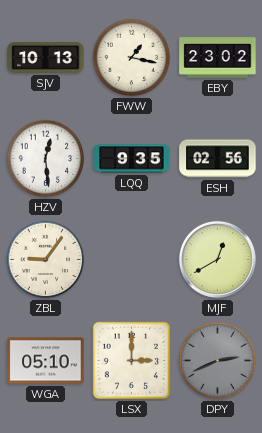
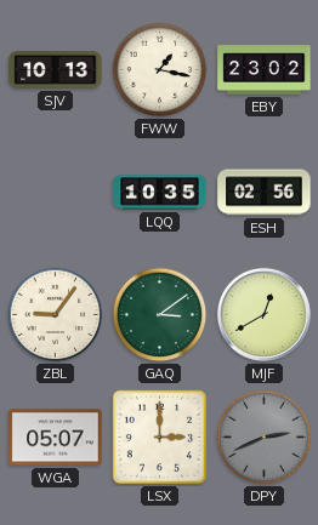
HZV: 12:29 -> none (46, 159)
LQQ: 9:35 -> 10:35 (160, 193)
GAQ: none -> 3:09 (160, 315)
WGA: 05:10 -> 05:07 (56, 438)
